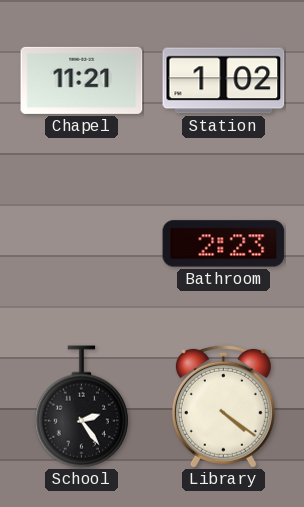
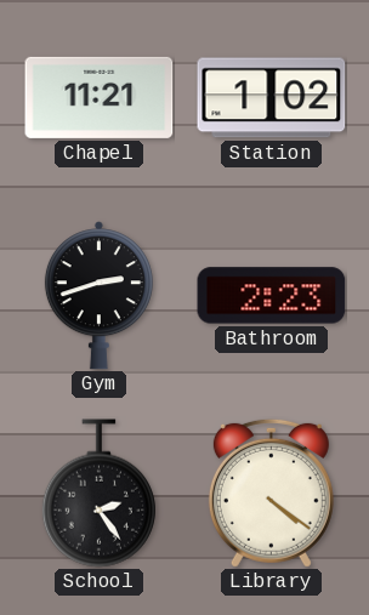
Gym: none -> 2:42 (98, 296)
